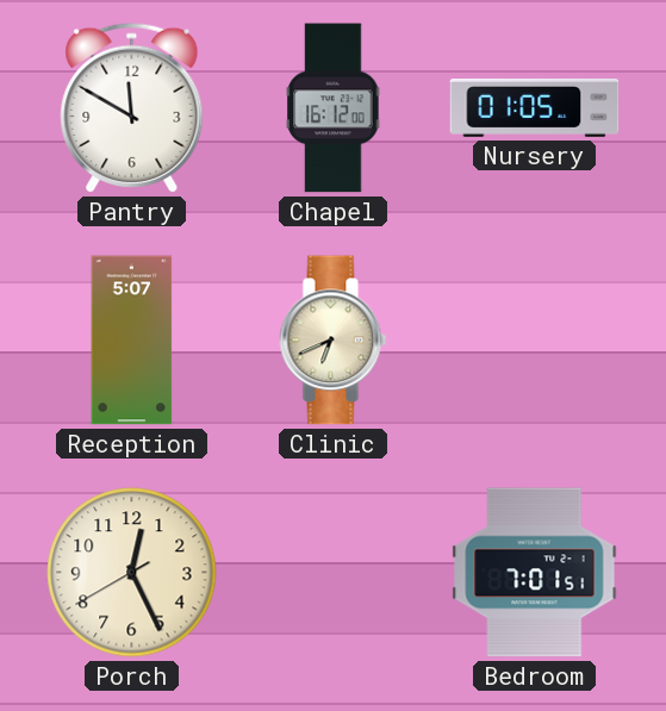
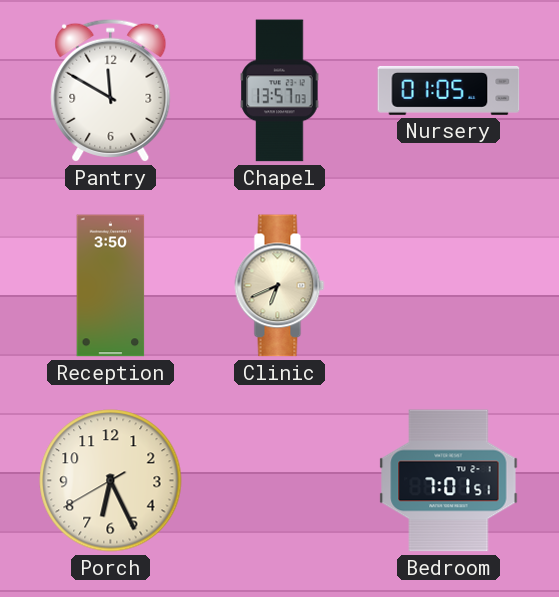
Chapel: 16:12 -> 13:57 (280, 91)
Reception: 5:07 -> 3:50 (111, 286)
Porch: 12:25 -> 6:25 (111, 481)
